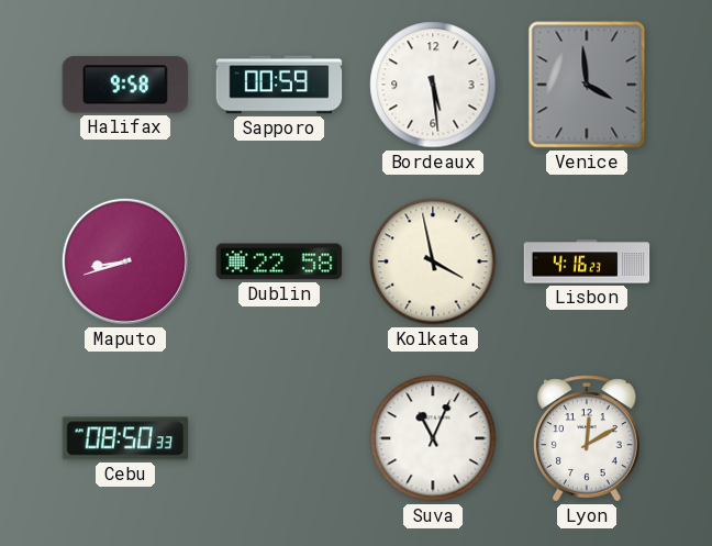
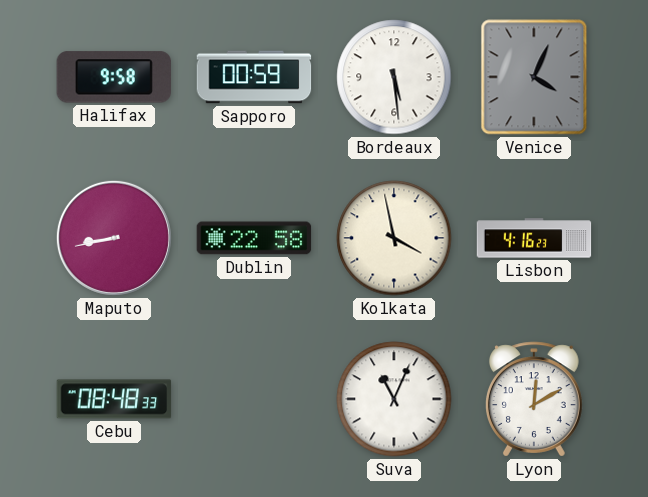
Venice: 3:59 -> 4:04 (534, 77)
Maputo: 8:42 -> 8:43 (114, 238)
Cebu: 08:50 -> 08:48 (114, 399)
